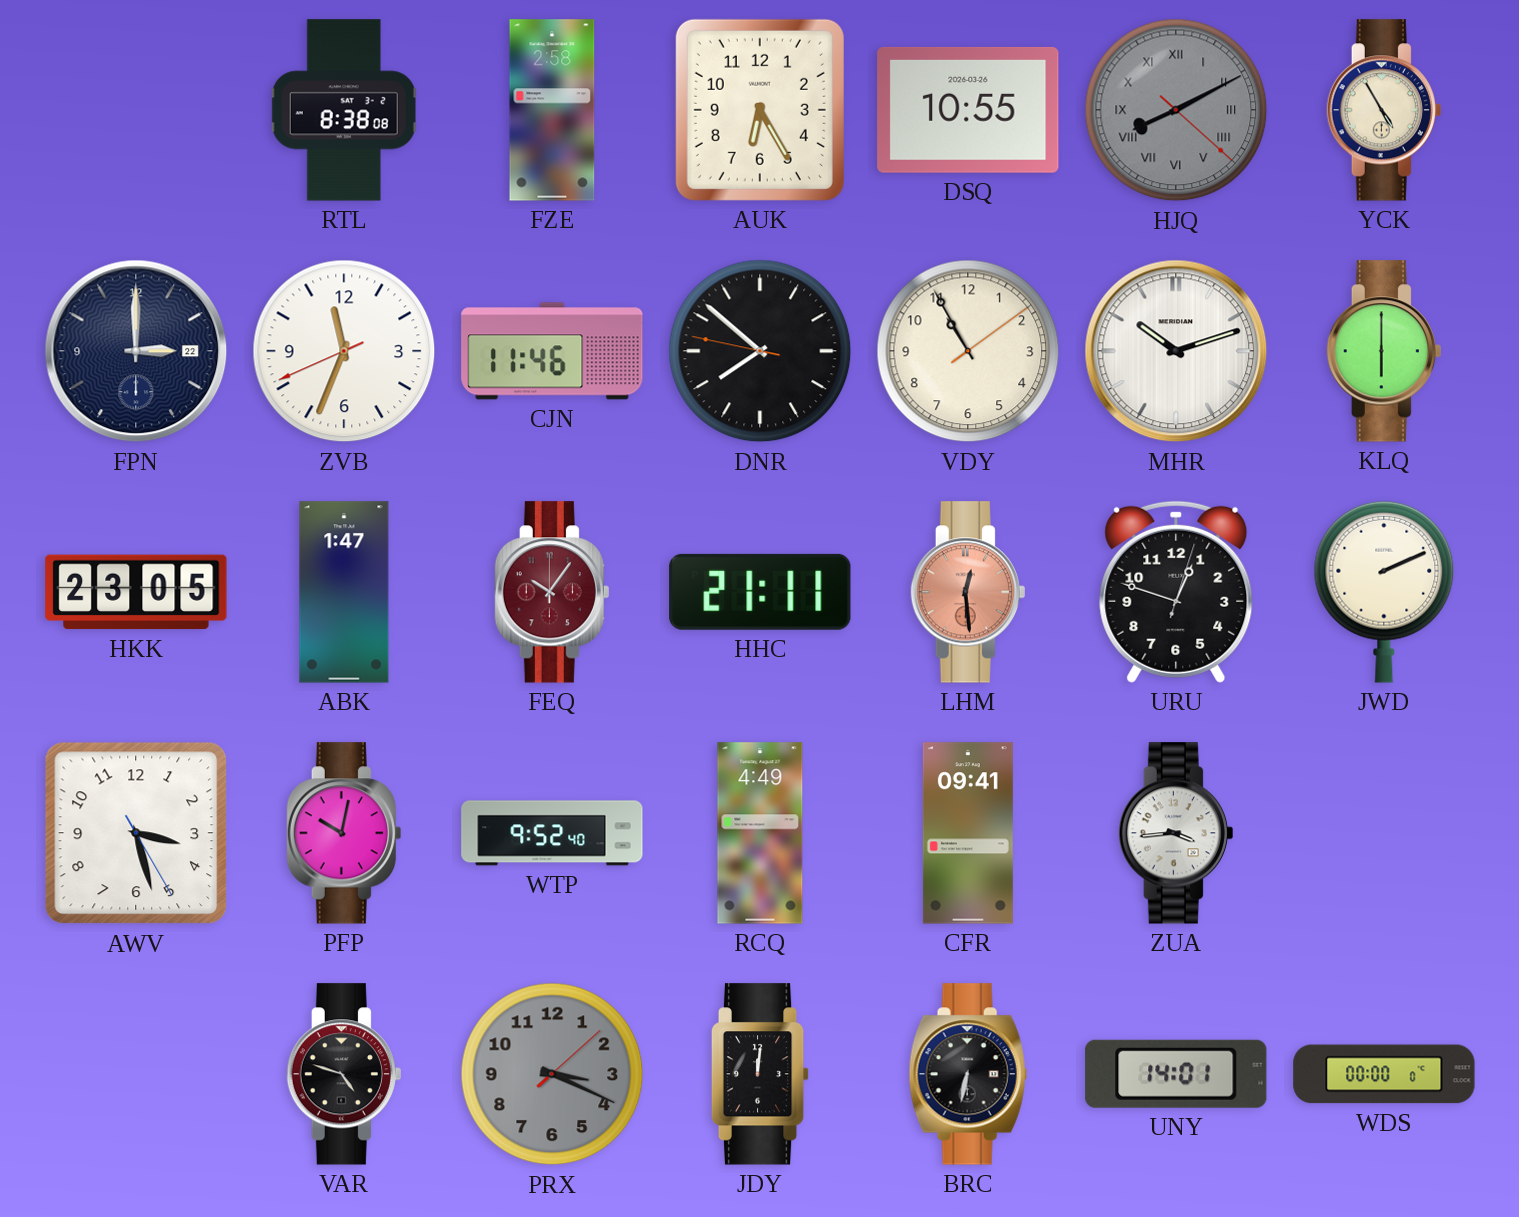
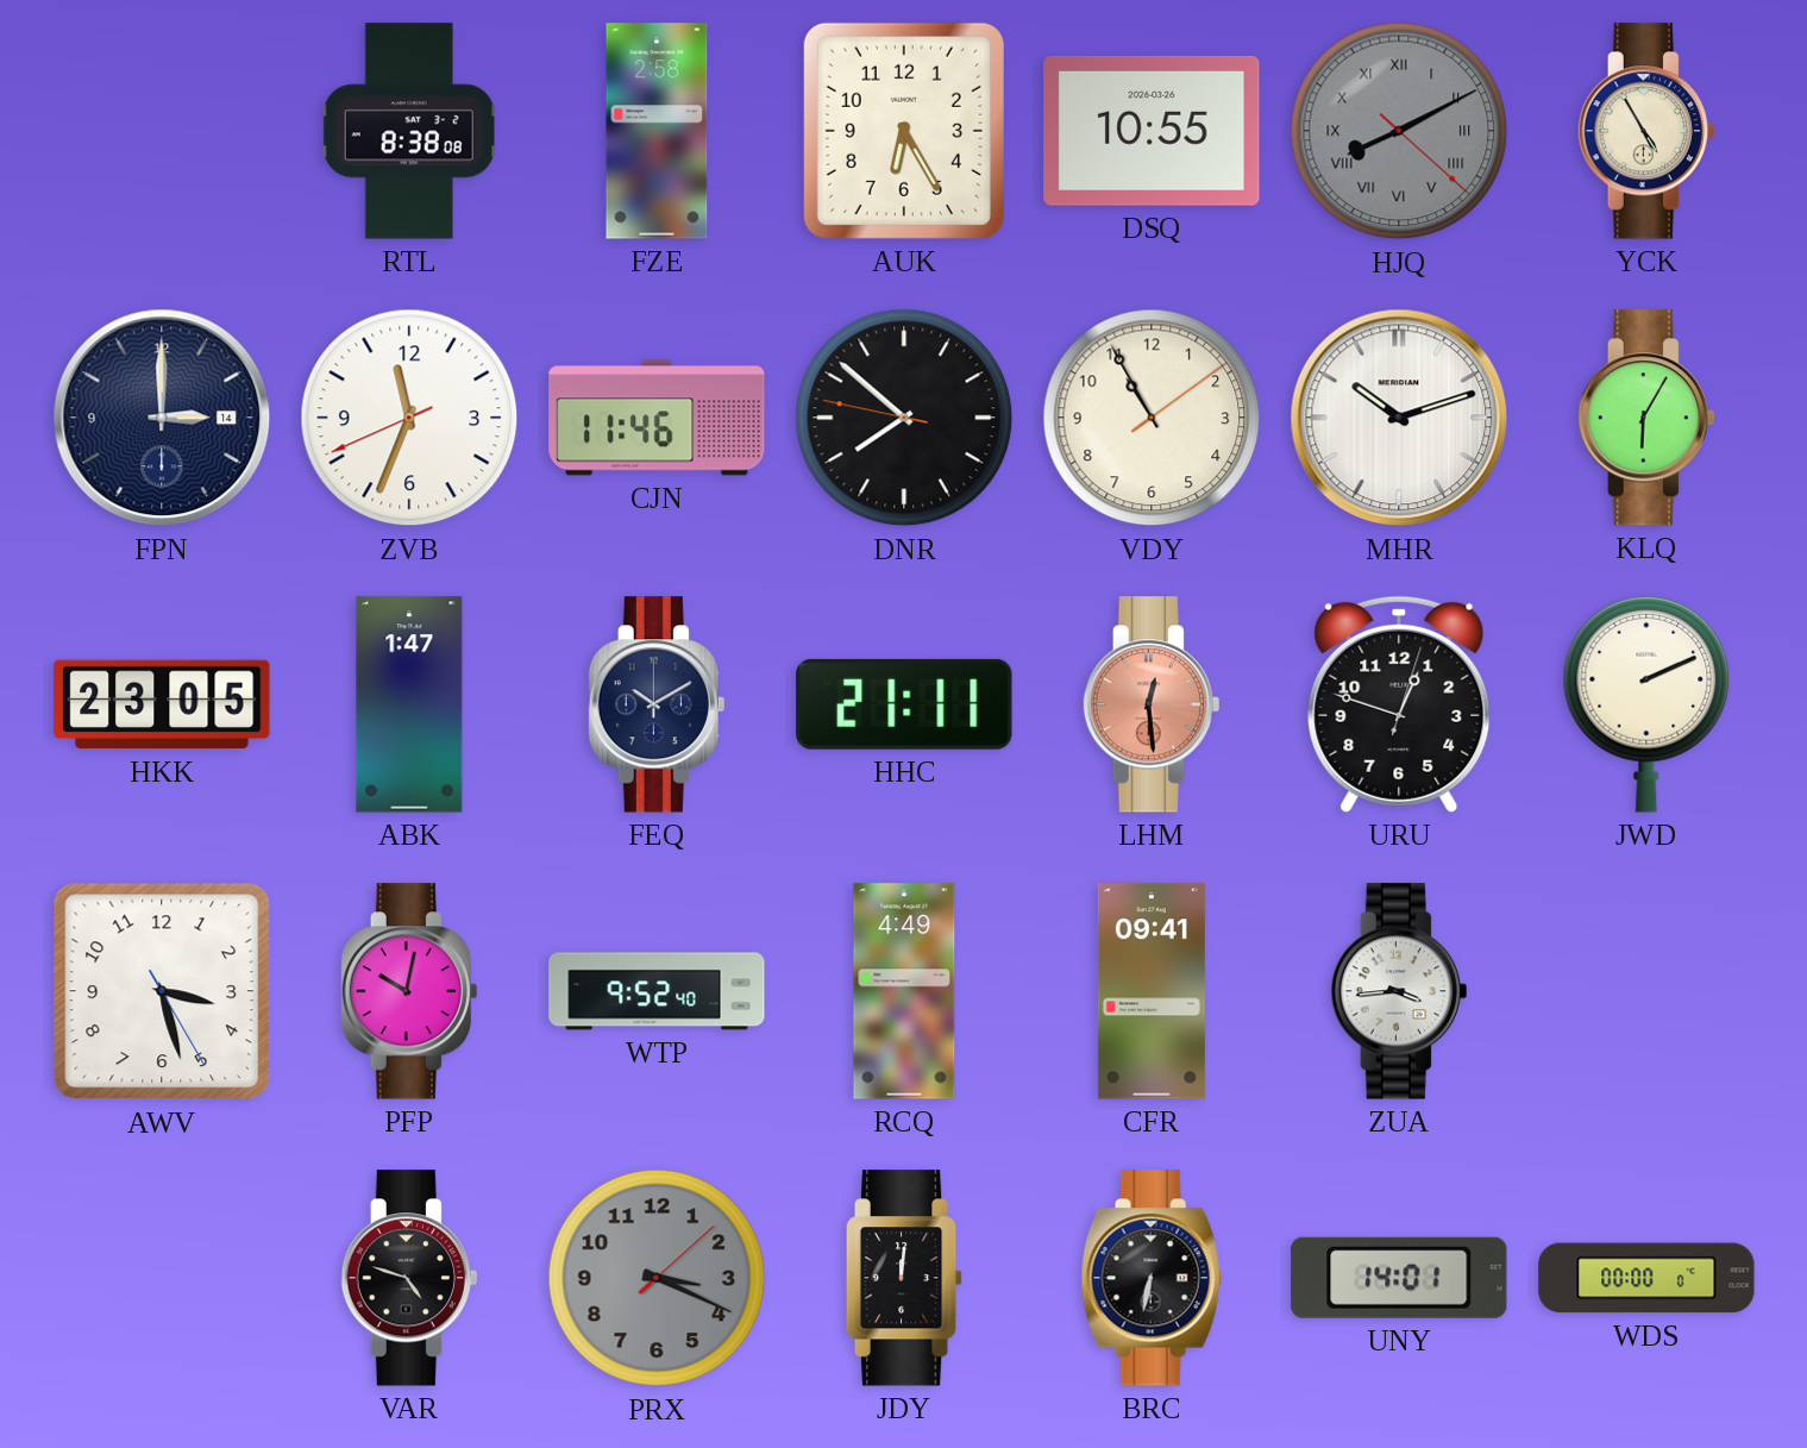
FPN date: 22 -> 14 (162, 418)
KLQ: 6:00 -> 6:05 (1646, 418)
FEQ: 10:06 -> 10:10 (657, 704)
FEQ dial: burgundy -> navy (657, 704)
